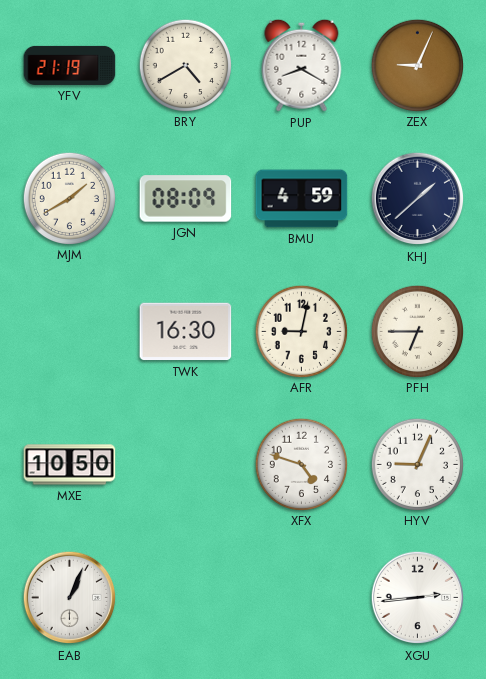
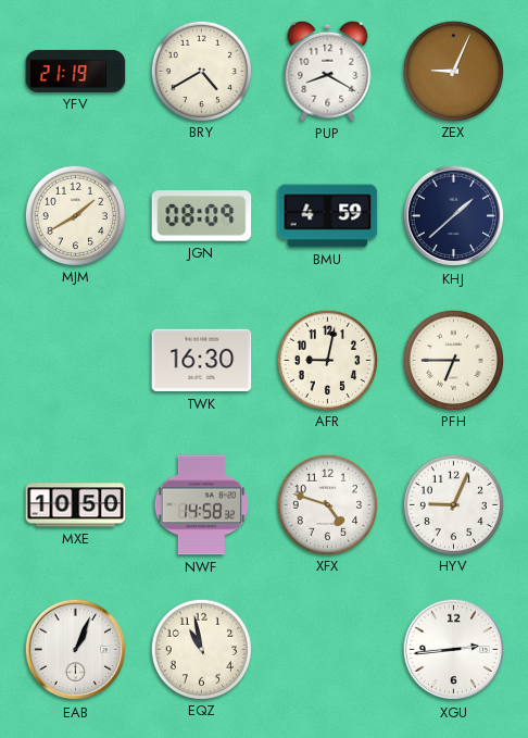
NWF: none -> 14:58 (202, 505)
EQZ: none -> 10:58 (201, 649)
